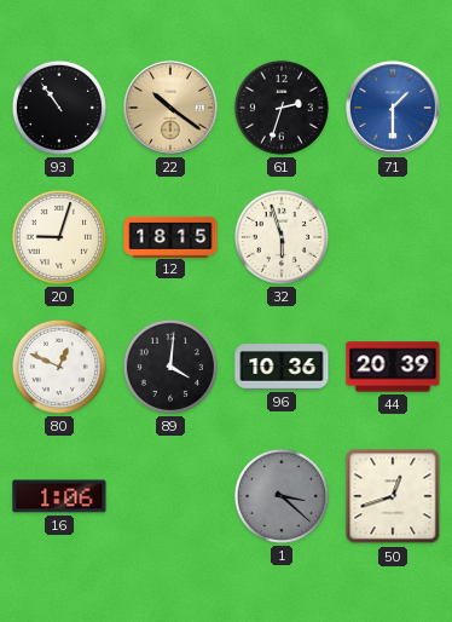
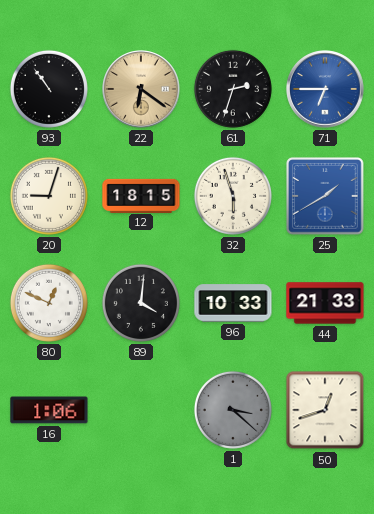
22: 10:21 -> 6:21 (141, 89)
71: 1:30 -> 6:45 (325, 89)
25: none -> 1:40 (326, 197)
96: 10:36 -> 10:33 (233, 303)
44: 20:39 -> 21:33 (325, 303)
